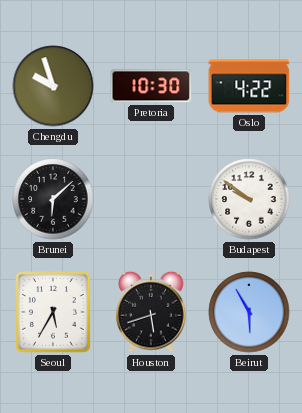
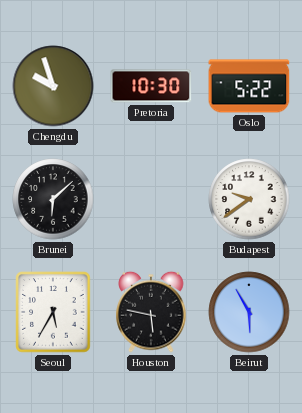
Oslo: 4:22 -> 5:22 (249, 86)
Budapest: 9:51 -> 9:39 (249, 199)
Houston: 5:42 -> 5:47 (151, 312)
